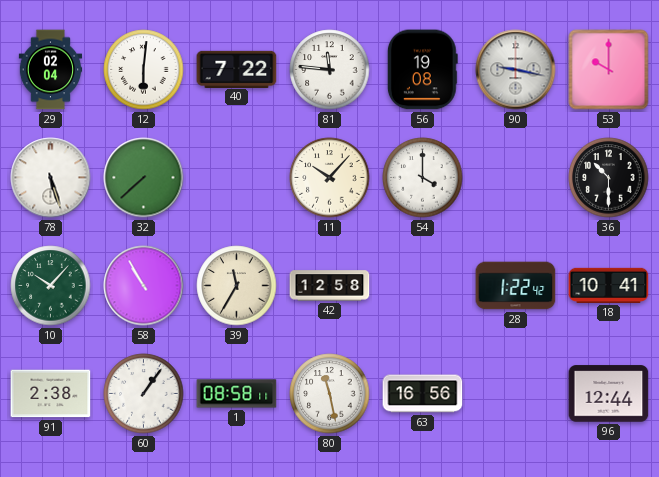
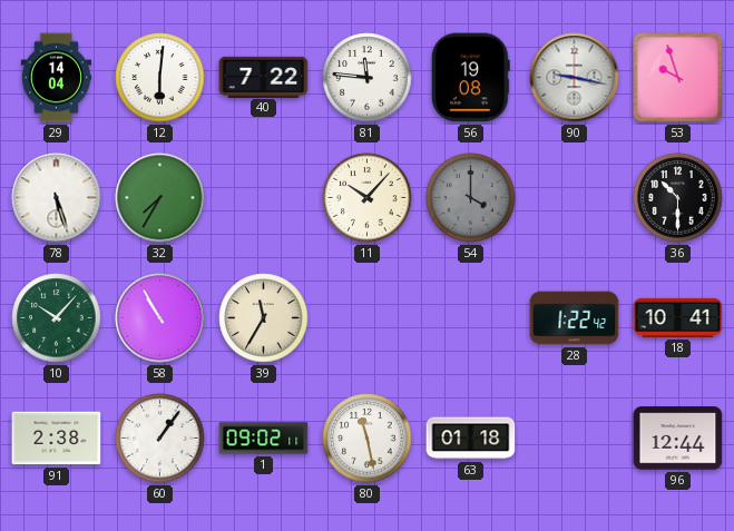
29: 02:04 -> 14:04 (57, 78)
53: 10:00 -> 9:57 (678, 78)
32: 7:38 -> 7:35 (160, 198)
54 dial: white -> grey (471, 198)
42: 12:58 -> none (330, 286)
1: 08:58 -> 09:02 (264, 439)
63: 16:56 -> 01:18 (471, 439)
